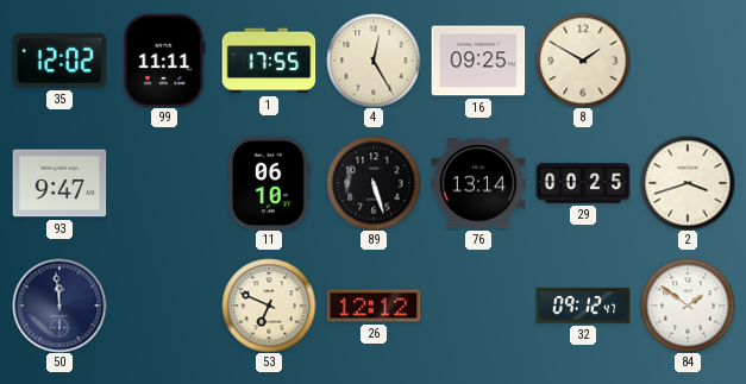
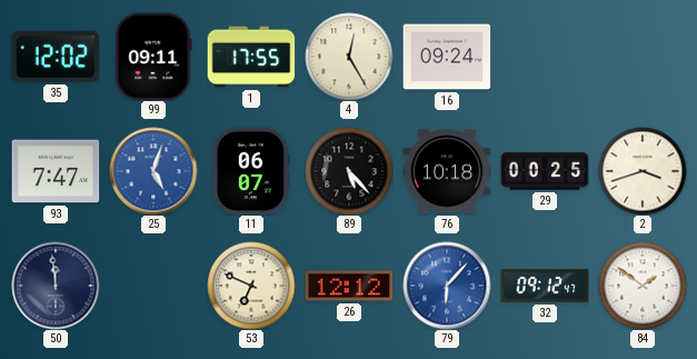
99: 11:11 -> 09:11 (153, 57)
16: 09:25 -> 09:24 (447, 57)
8: 1:50 -> none (583, 61)
93: 9:47 -> 7:47 (56, 171)
25: none -> 5:03 (153, 171)
11: 06:10 -> 06:07 (252, 171)
89: 5:27 -> 5:23 (349, 171)
76: 13:14 -> 10:18 (447, 171)
79: none -> 6:07 (447, 286)
